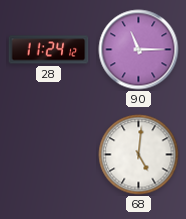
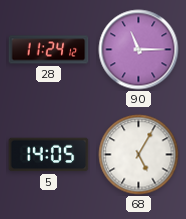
5: none -> 14:05 (49, 155)
68: 5:01 -> 5:05 (139, 155)
